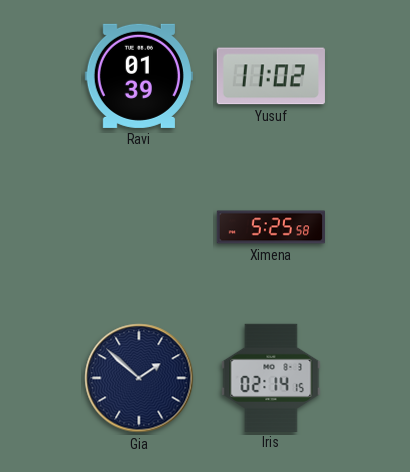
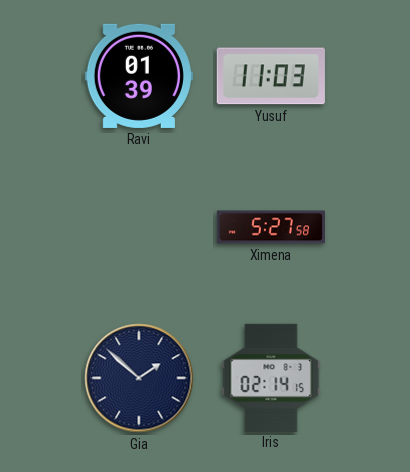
Yusuf: 11:02 -> 11:03 (271, 76)
Ximena: 5:25 -> 5:27 (270, 227)
